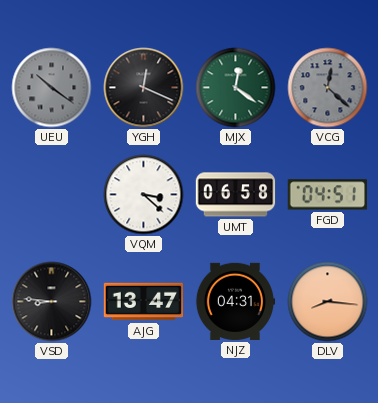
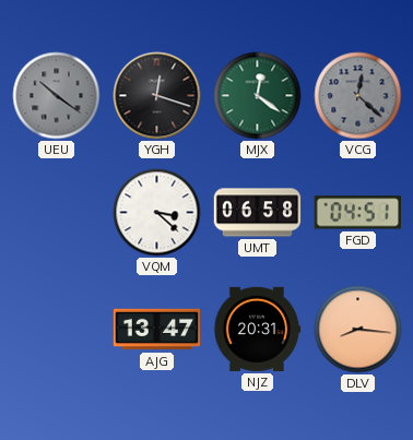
YGH: 12:19 -> 12:18 (157, 96)
VSD: 8:46 -> none (52, 302)
NJZ: 04:31 -> 20:31 (257, 329)
